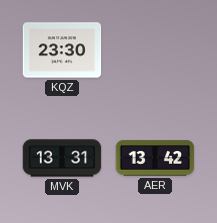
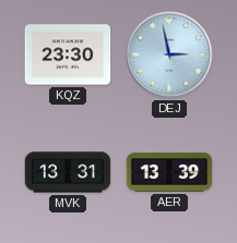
DEJ: none -> 2:58 (169, 54)
AER: 13:42 -> 13:39 (169, 172)
